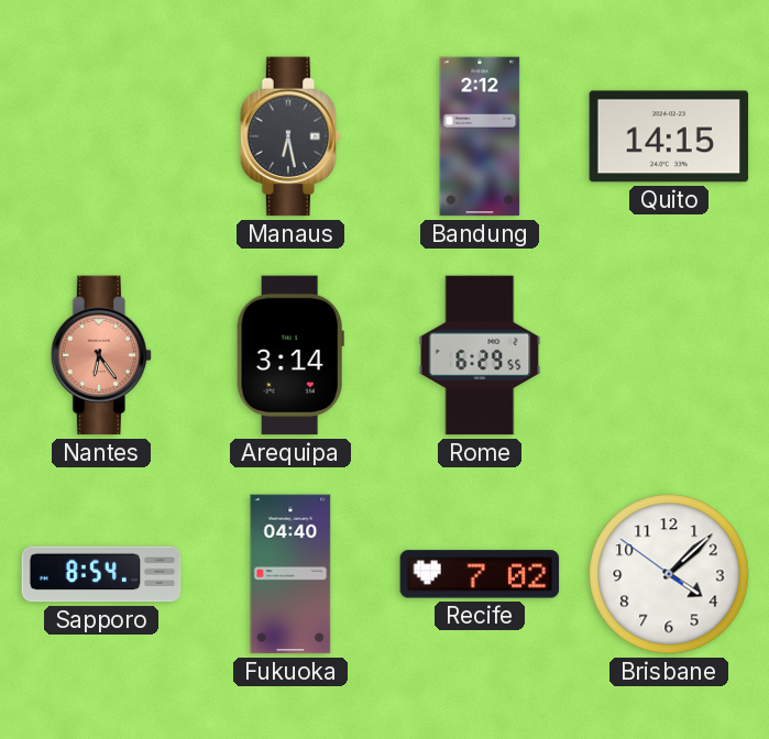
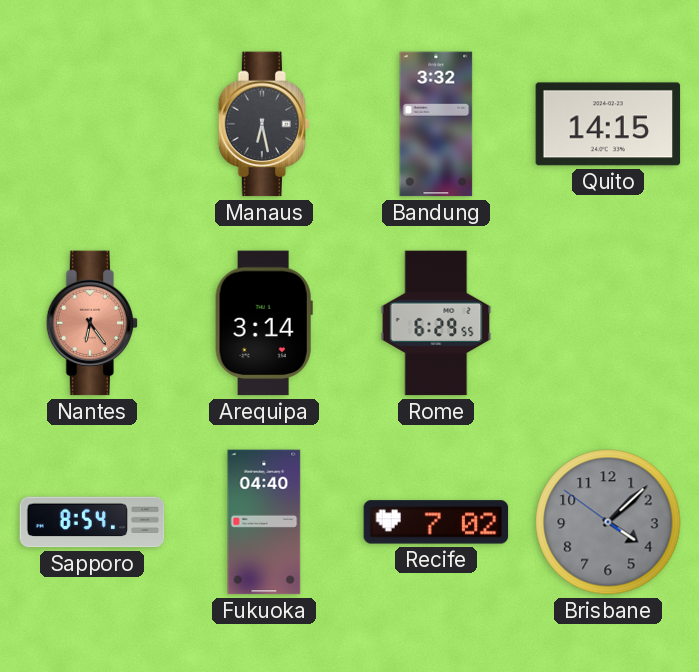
Bandung: 2:12 -> 3:32 (436, 124)
Brisbane dial: white -> grey (608, 522)
